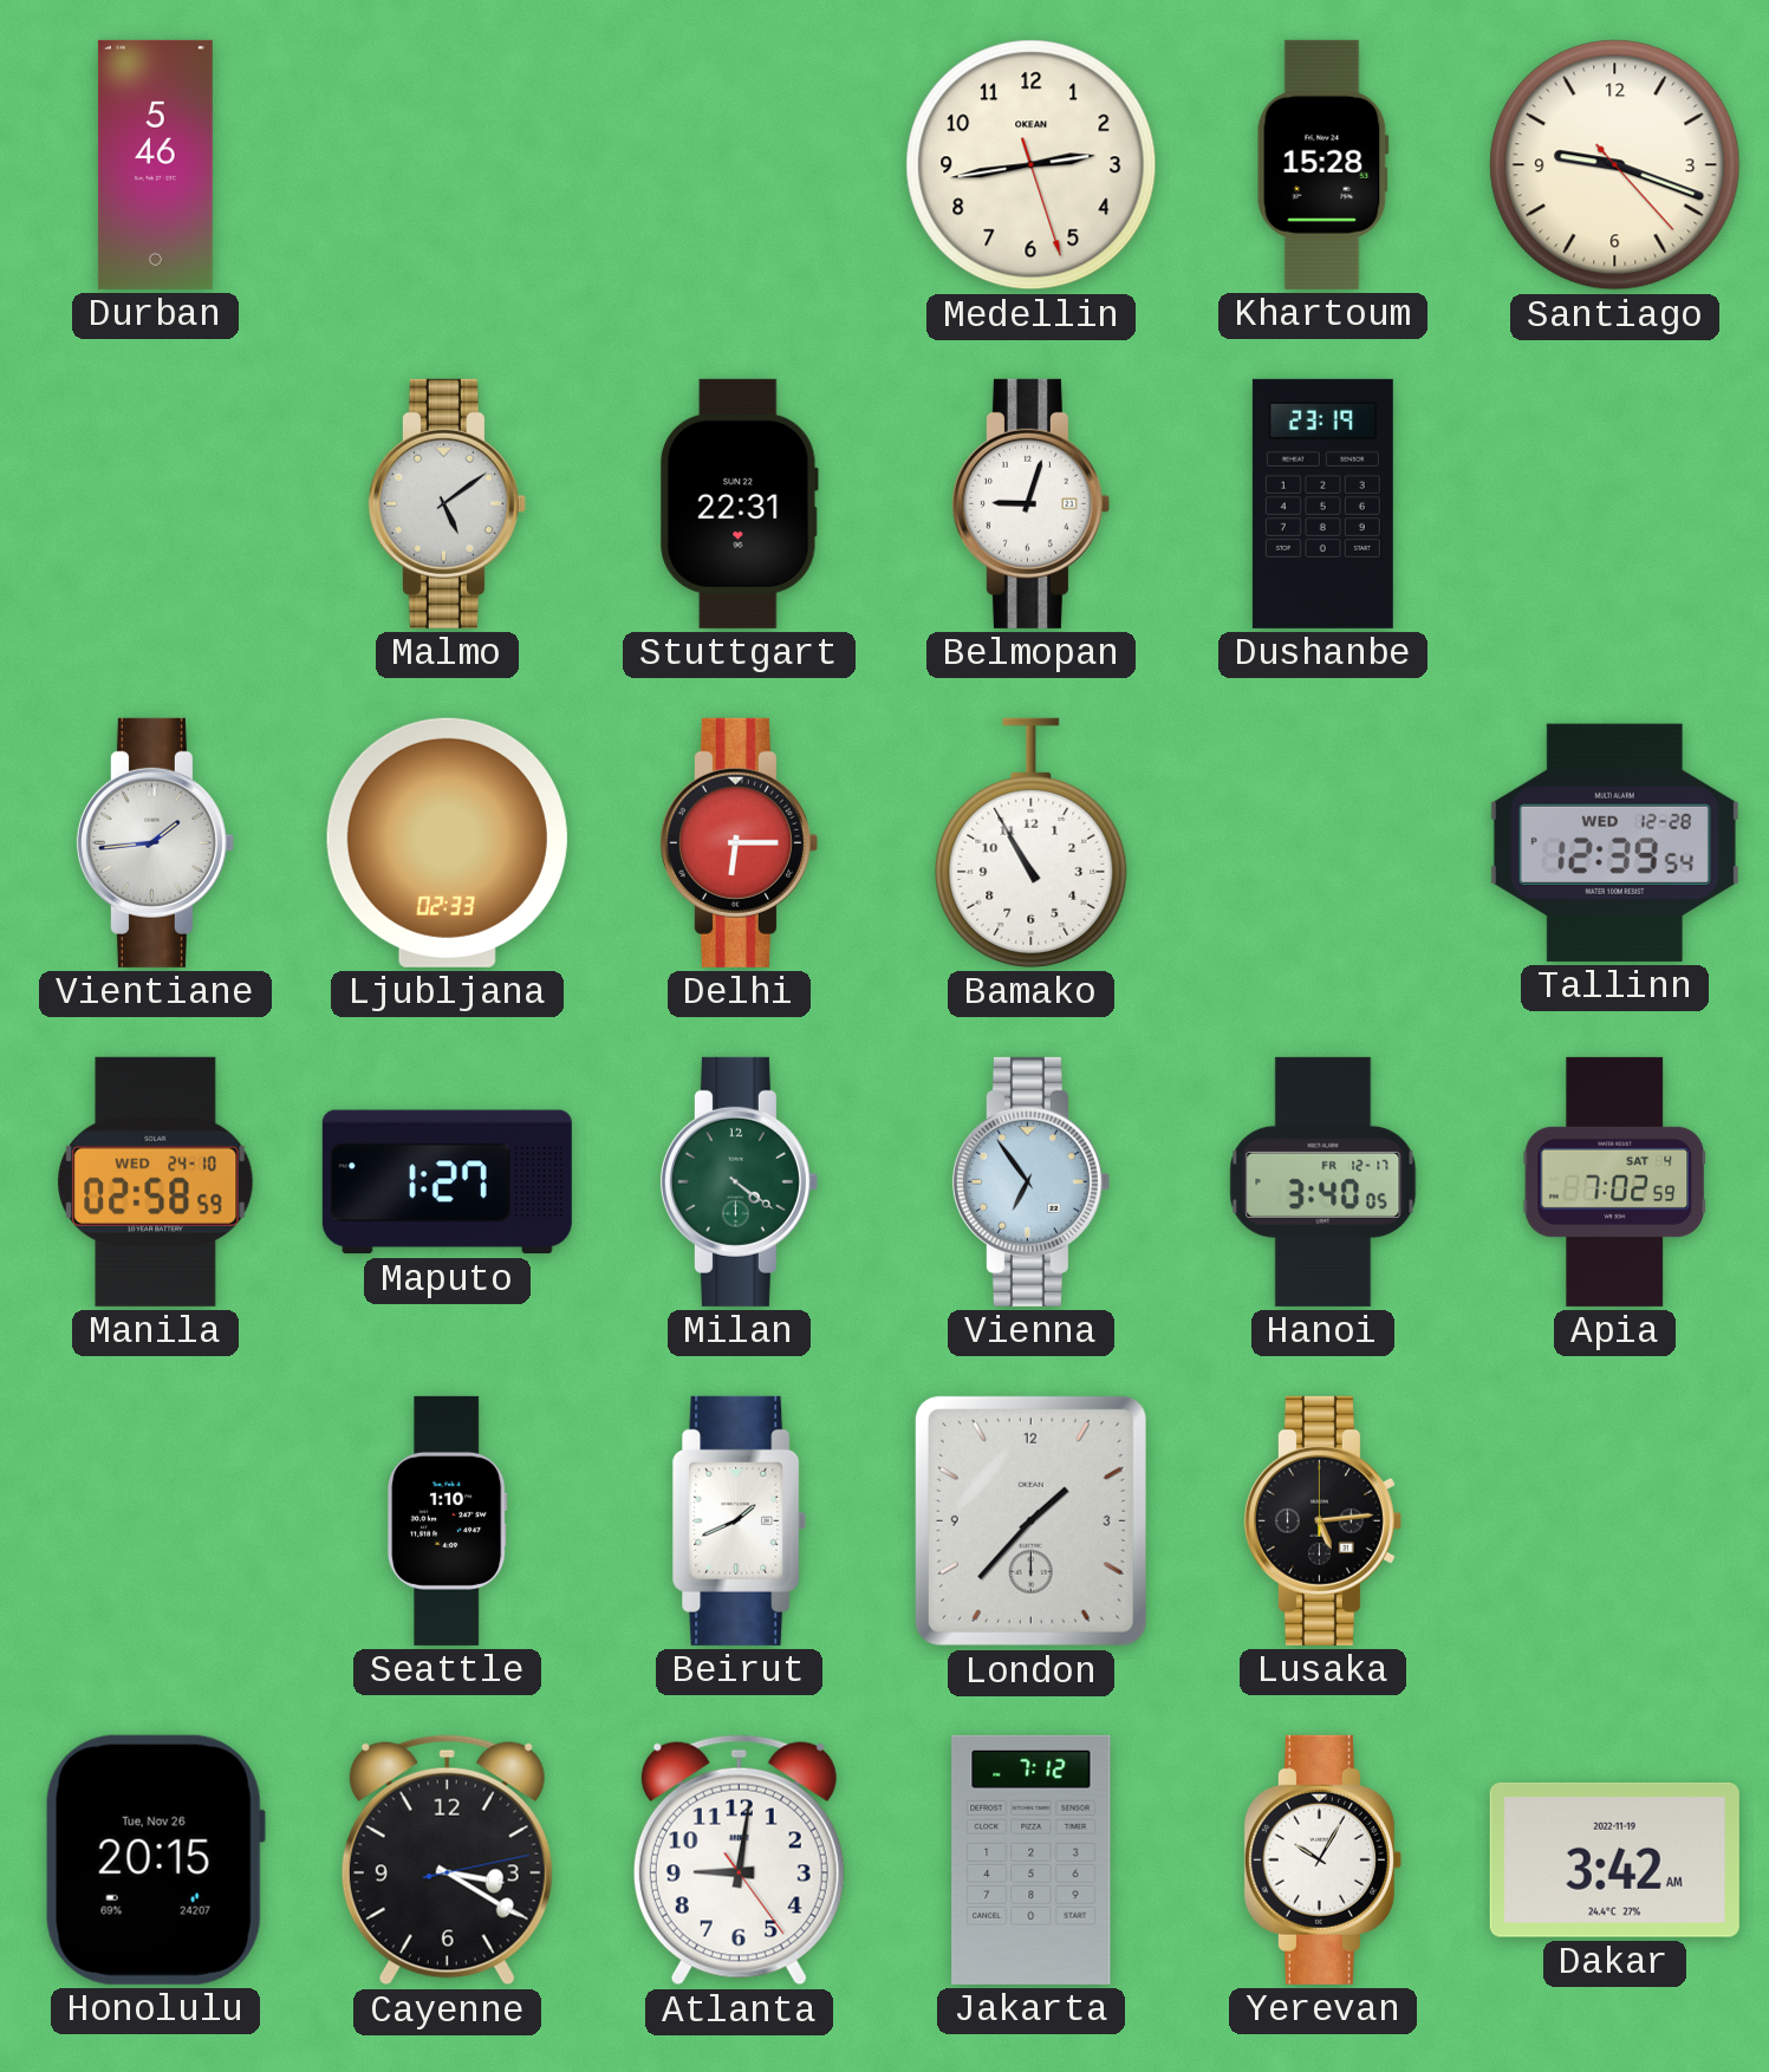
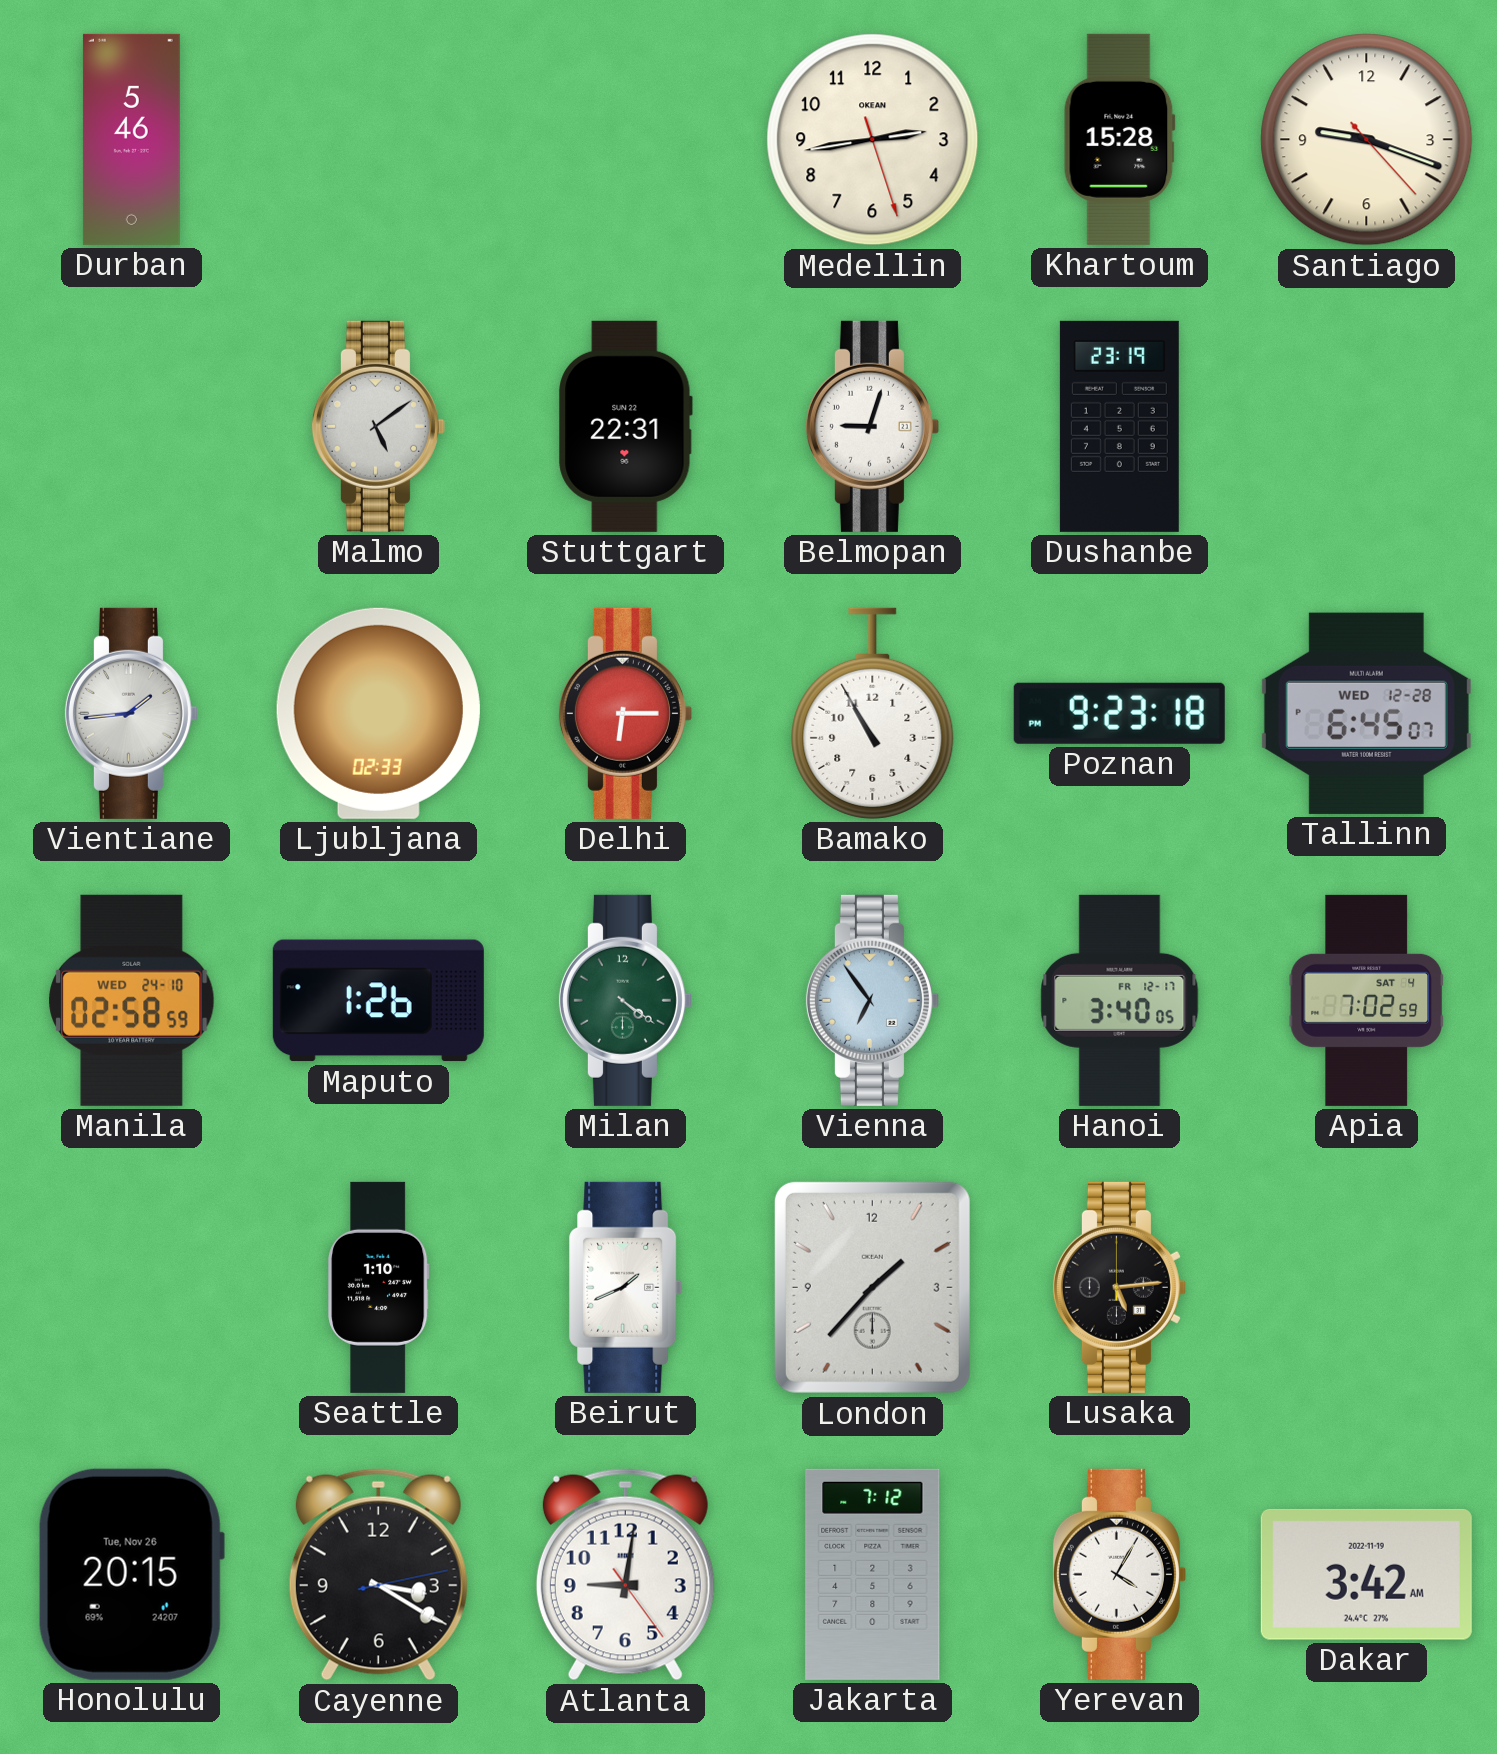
Poznan: none -> 9:23 (1119, 713)
Tallinn: 12:39 -> 6:45 (1366, 713)
Maputo: 1:27 -> 1:26 (378, 1001)
Yerevan: 10:05 -> 4:05 (1119, 1574)
